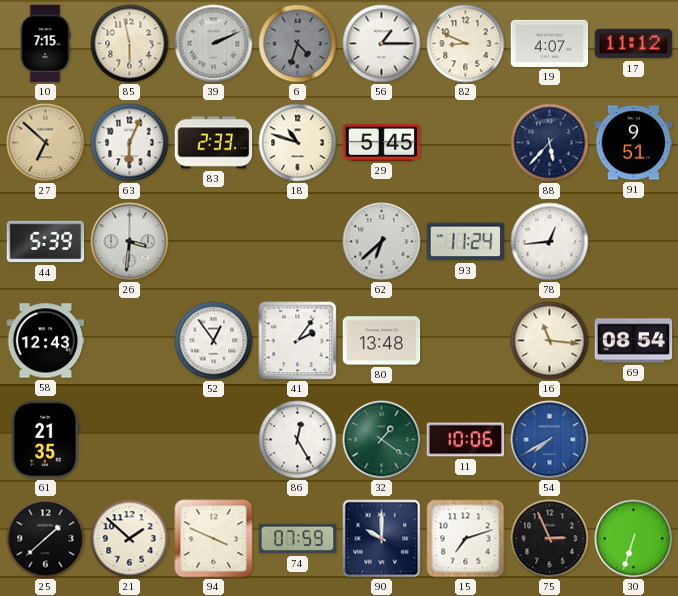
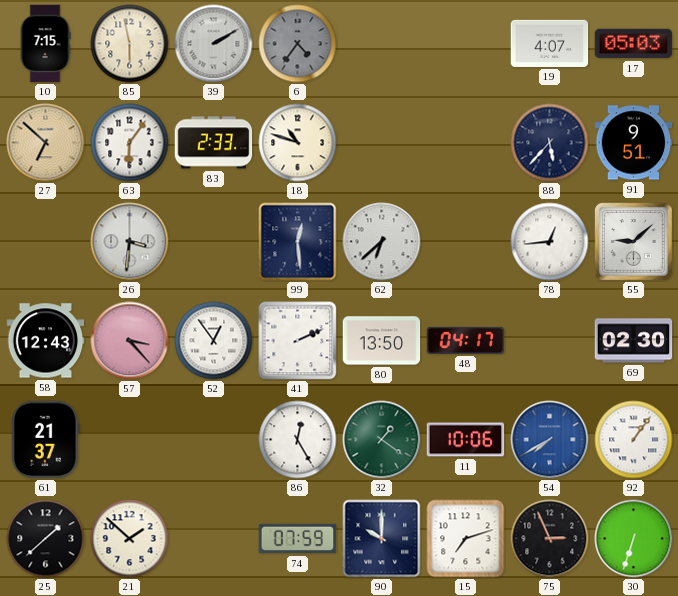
39: 2:11 -> 2:10 (214, 44)
6: 4:33 -> 4:36 (298, 44)
56: 1:15 -> none (382, 44)
82: 8:49 -> none (466, 44)
17: 11:12 -> 05:03 (634, 44)
63: 6:04 -> 6:06 (130, 143)
29: 5:45 -> none (382, 142)
44: 5:39 -> none (46, 242)
99: none -> 12:29 (298, 242)
93: 11:24 -> none (466, 242)
55: none -> 9:08 (634, 242)
57: none -> 3:23 (130, 341)
41: 2:06 -> 2:11 (298, 341)
80: 13:48 -> 13:50 (382, 341)
48: none -> 04:17 (466, 340)
16: 11:16 -> none (550, 341)
69: 08:54 -> 02:30 (634, 341)
61: 21:35 -> 21:37 (46, 440)
92: none -> 1:06 (634, 440)
94: 3:49 -> none (214, 539)
